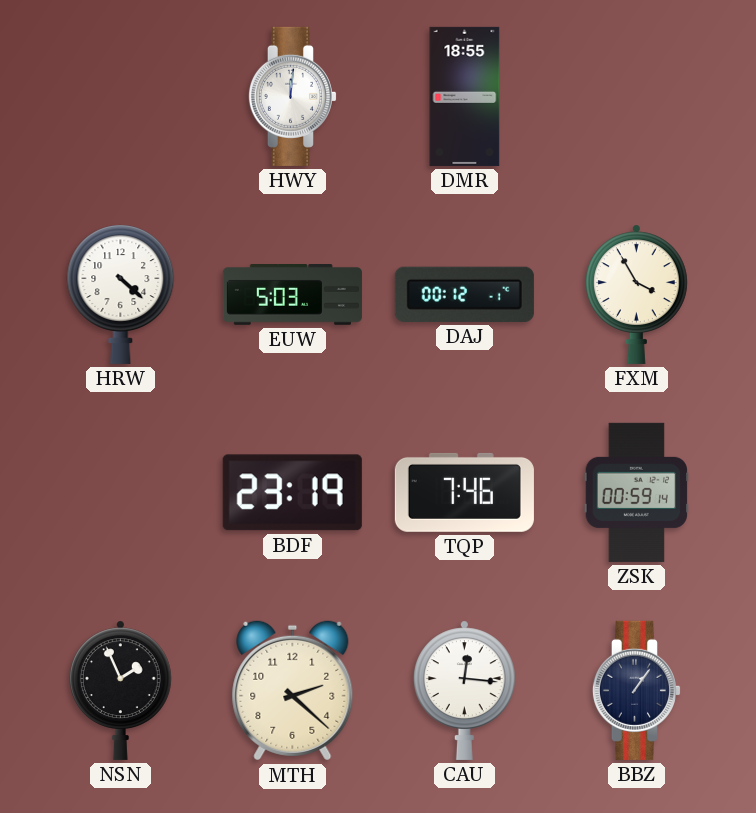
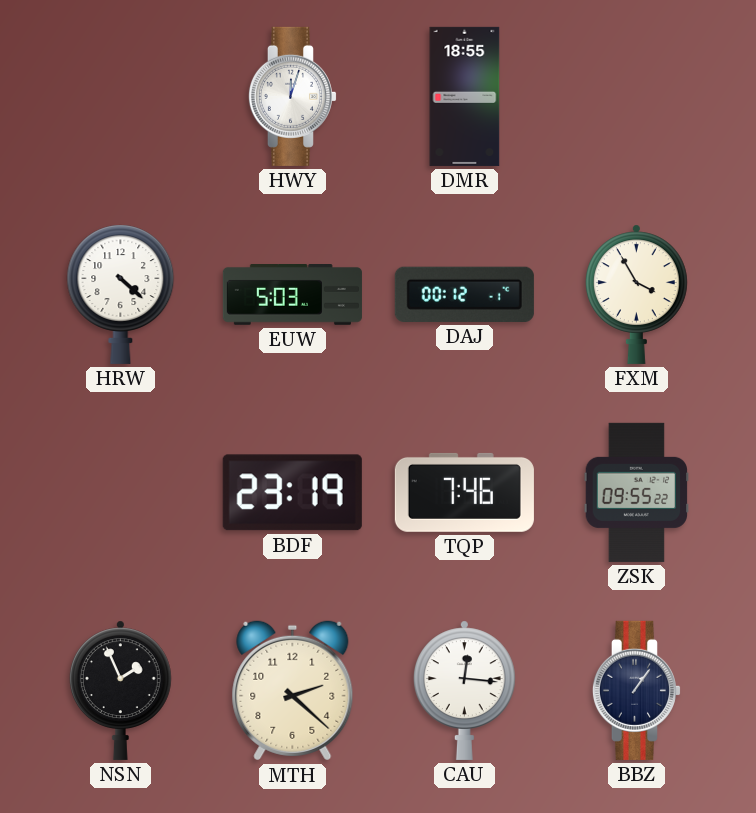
HWY: 12:01 -> 12:03 (292, 96)
ZSK: 00:59 -> 09:55 (637, 492)
